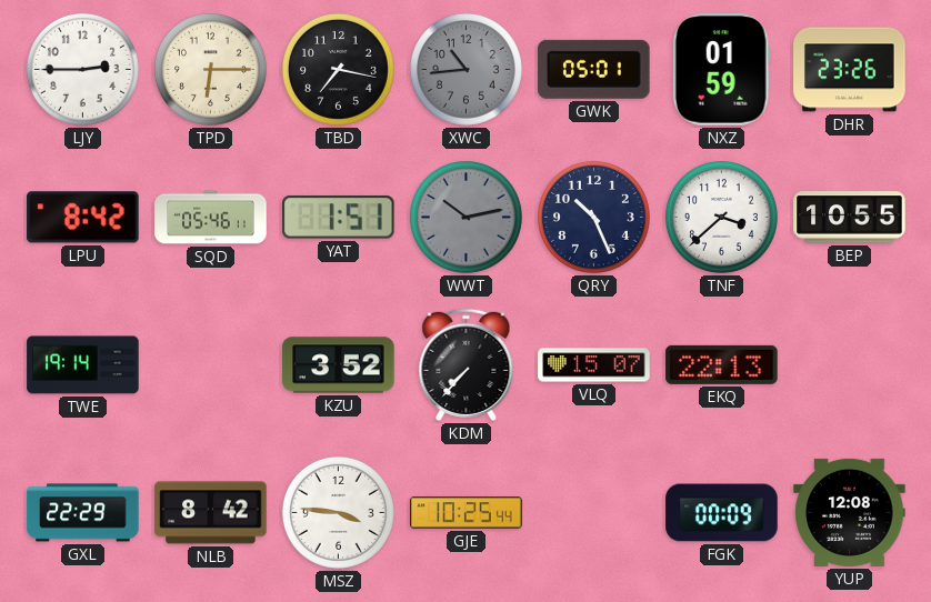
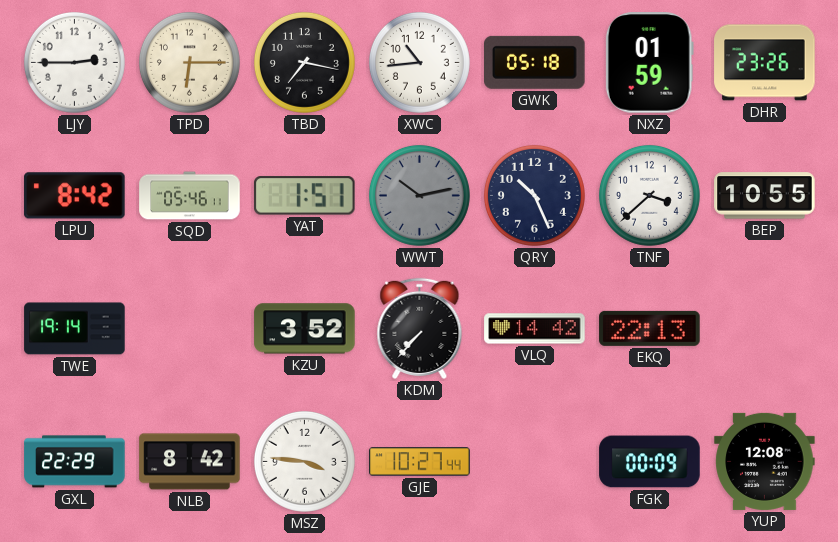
XWC dial: grey -> white (419, 62)
GWK: 05:01 -> 05:18 (535, 62)
VLQ: 15:07 -> 14:42 (535, 329)
GJE: 10:25 -> 10:27 (420, 462)
